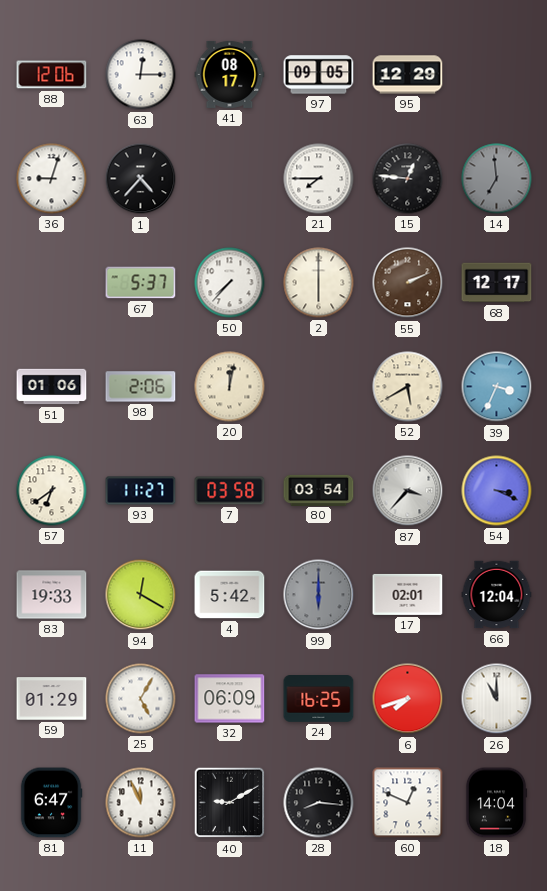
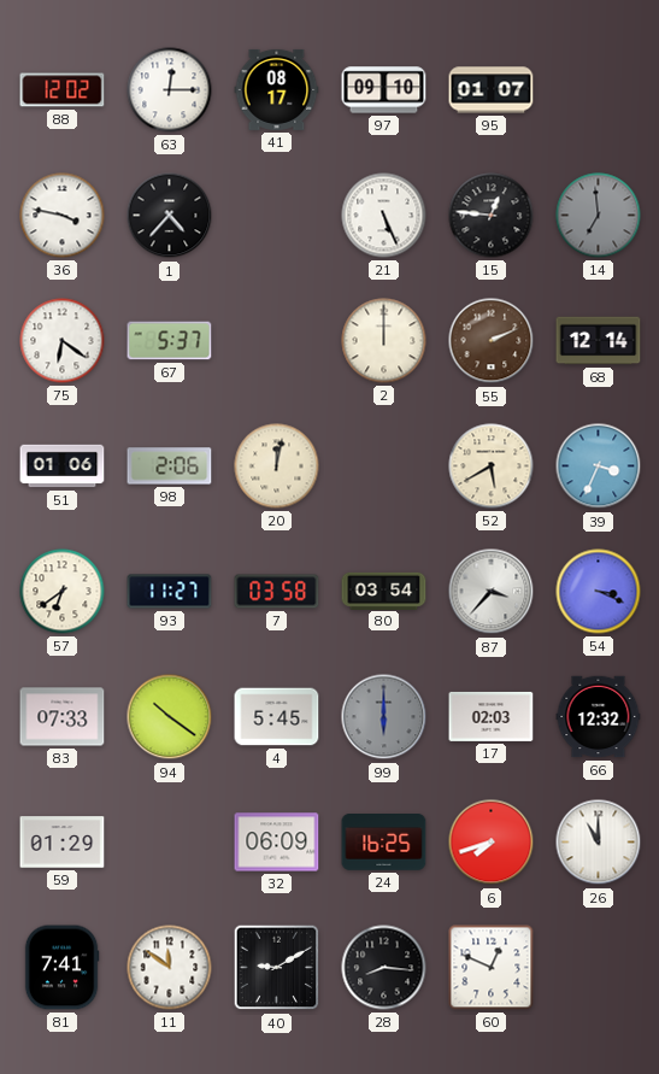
88: 12:06 -> 12:02 (63, 90)
97: 09:05 -> 09:10 (384, 90)
95: 12:29 -> 01:07 (492, 90)
36: 9:03 -> 3:47 (63, 216)
21: 7:45 -> 5:26 (384, 216)
75: none -> 6:21 (63, 341)
50: 7:37 -> none (230, 283)
2: 6:00 -> 12:00 (384, 341)
68: 12:17 -> 12:14 (599, 341)
83: 19:33 -> 07:33 (63, 717)
94: 12:20 -> 10:21 (170, 717)
4: 5:42 -> 5:45 (277, 717)
17: 02:01 -> 02:03 (492, 716)
66: 12:04 -> 12:32 (599, 717)
25: 5:05 -> none (141, 699)
81: 6:47 -> 7:41 (61, 968)
11: 11:56 -> 11:51 (170, 968)
18: 14:04 -> none (496, 803)
